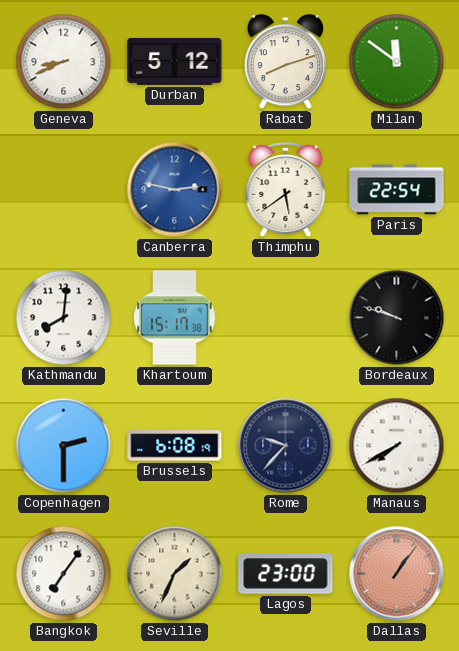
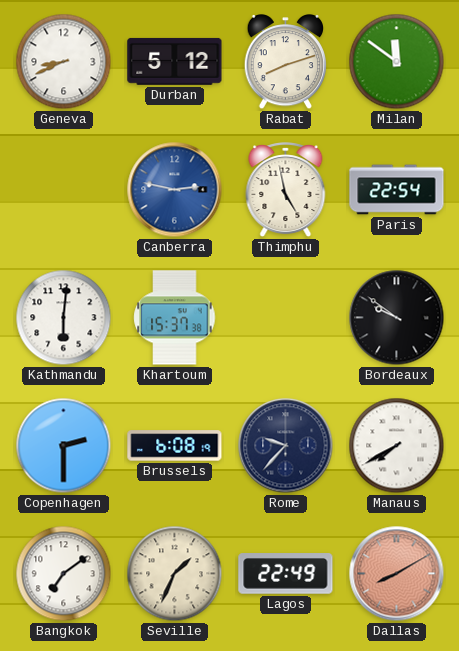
Thimphu: 5:39 -> 4:58 (286, 190)
Kathmandu: 8:01 -> 6:01 (64, 318)
Khartoum: 15:17 -> 15:37 (175, 318)
Bordeaux: 9:48 -> 9:51 (397, 318)
Bangkok: 7:06 -> 7:09 (64, 574)
Lagos: 23:00 -> 22:49 (286, 574)
Dallas: 1:06 -> 8:10 (397, 574)
